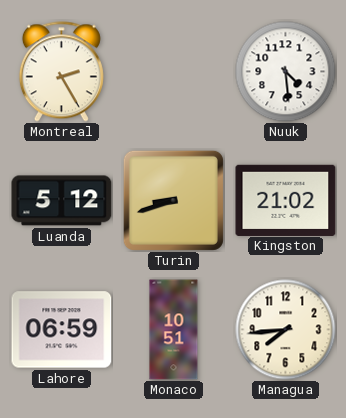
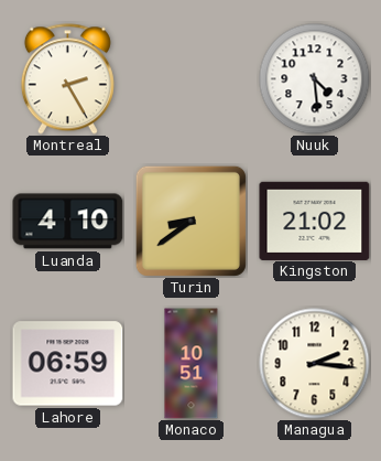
Luanda: 5:12 -> 4:10 (68, 222)
Turin: 8:42 -> 8:39 (190, 221)
Managua: 7:44 -> 2:16 (315, 364)
